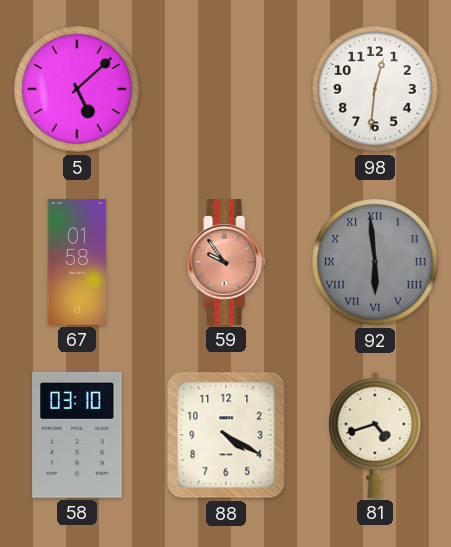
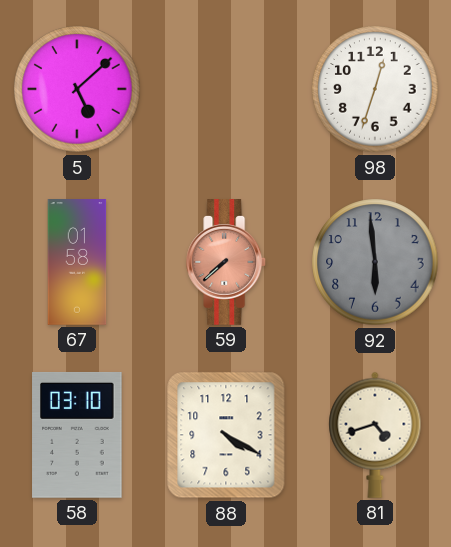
98: 12:31 -> 12:33 (375, 89)
59: 9:54 -> 7:38 (227, 263)
92 numerals: Roman -> Arabic (375, 262)
